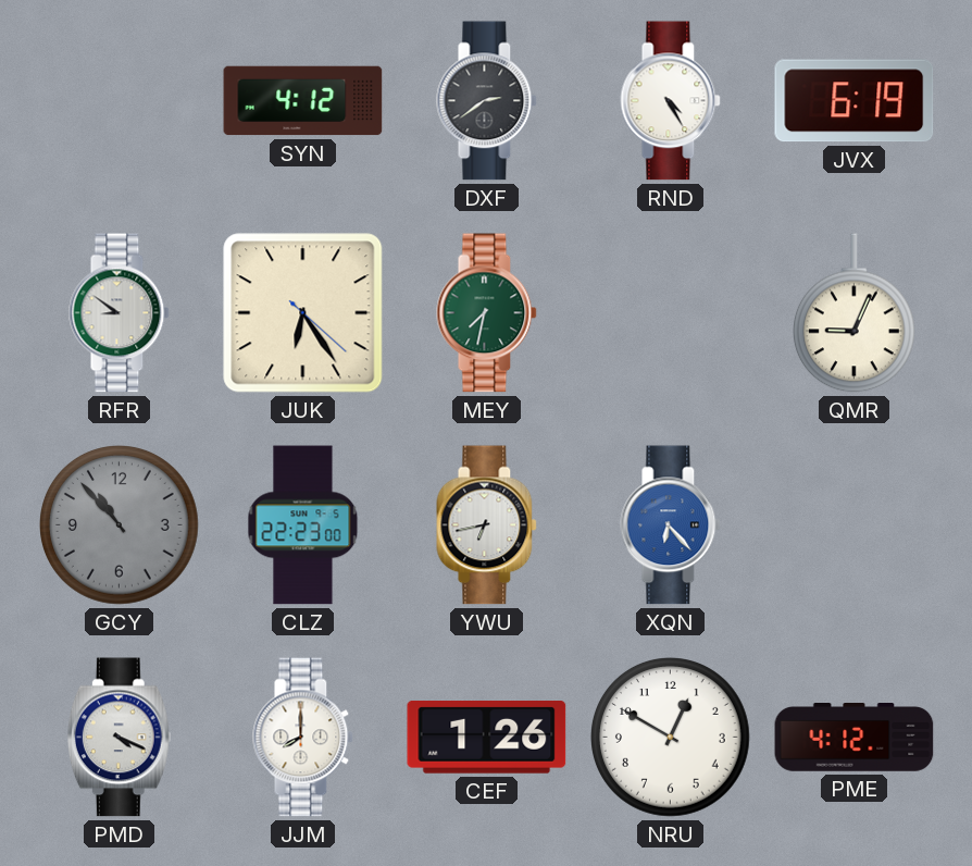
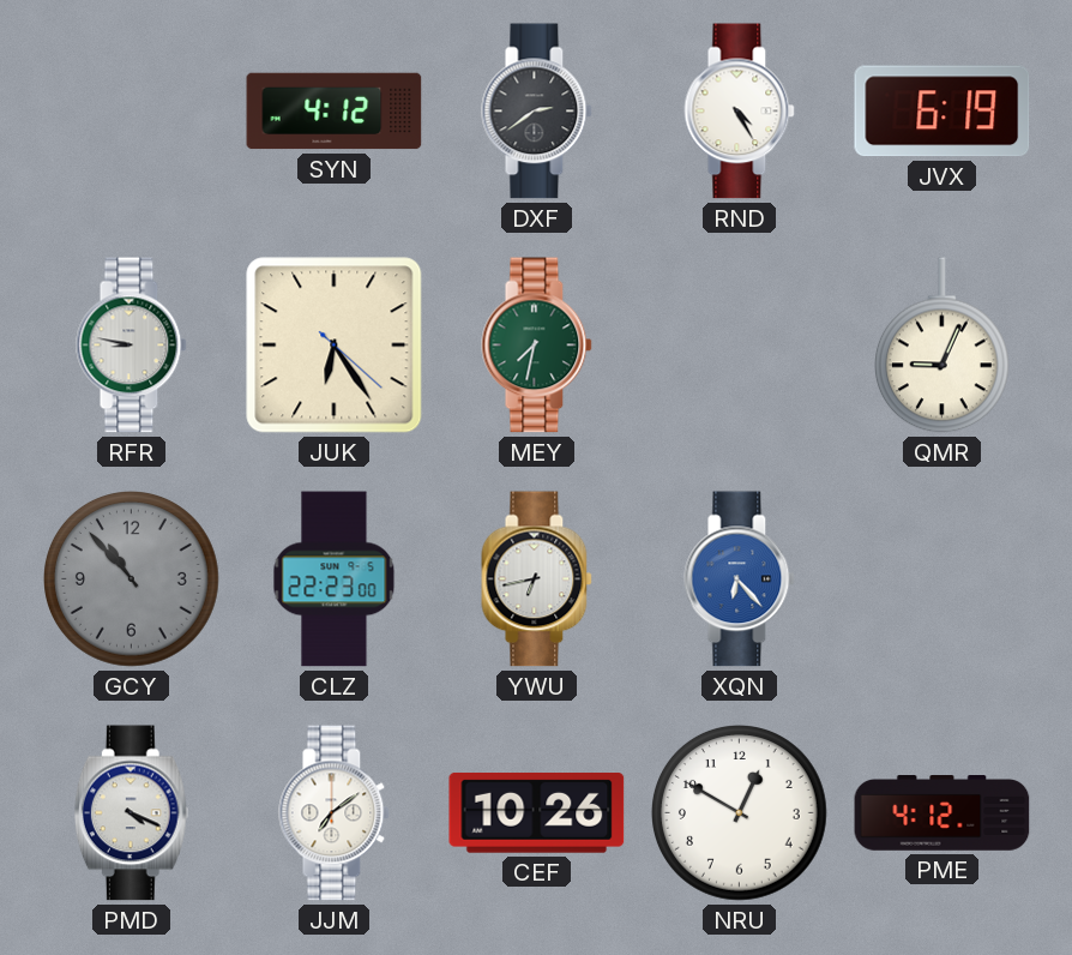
RFR: 8:51 -> 8:47 (132, 346)
JJM: 8:00 -> 7:09 (335, 813)
CEF: 1:26 -> 10:26 (537, 813)
